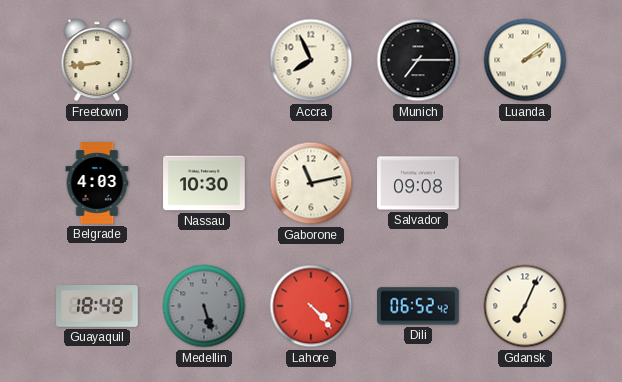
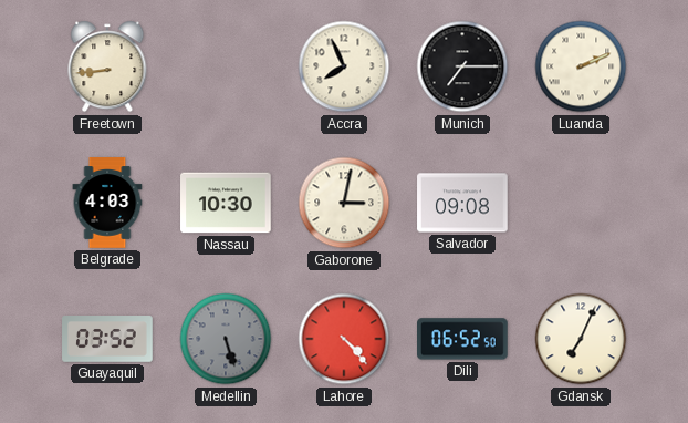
Luanda: 2:09 -> 2:11 (581, 66)
Gaborone: 11:13 -> 3:02 (344, 203)
Guayaquil: 18:49 -> 03:52 (107, 340)
Dili: 06:52:42 -> 06:52:50 (463, 339)
